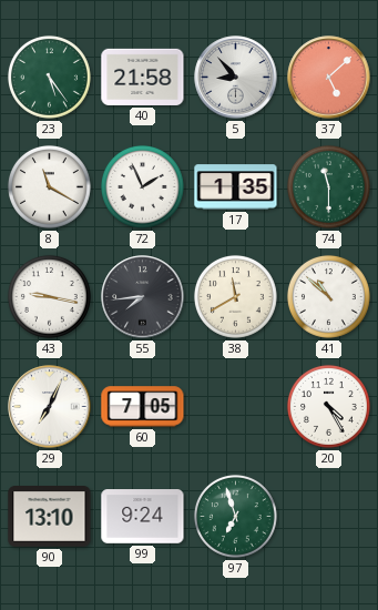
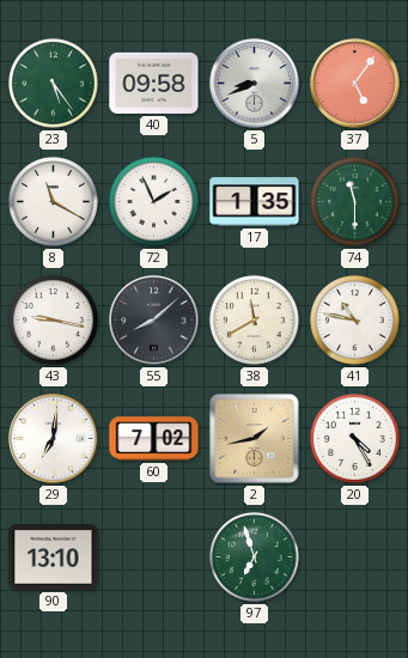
40: 21:58 -> 09:58 (154, 83)
5: 8:53 -> 8:41 (255, 84)
37: 5:08 -> 5:06 (355, 84)
55: 7:44 -> 8:08 (154, 321)
41: 10:52 -> 10:47 (354, 319)
29: 7:04 -> 7:01 (54, 439)
60: 7:05 -> 7:02 (154, 439)
2: none -> 1:43 (255, 439)
99: 9:24 -> none (143, 517)
